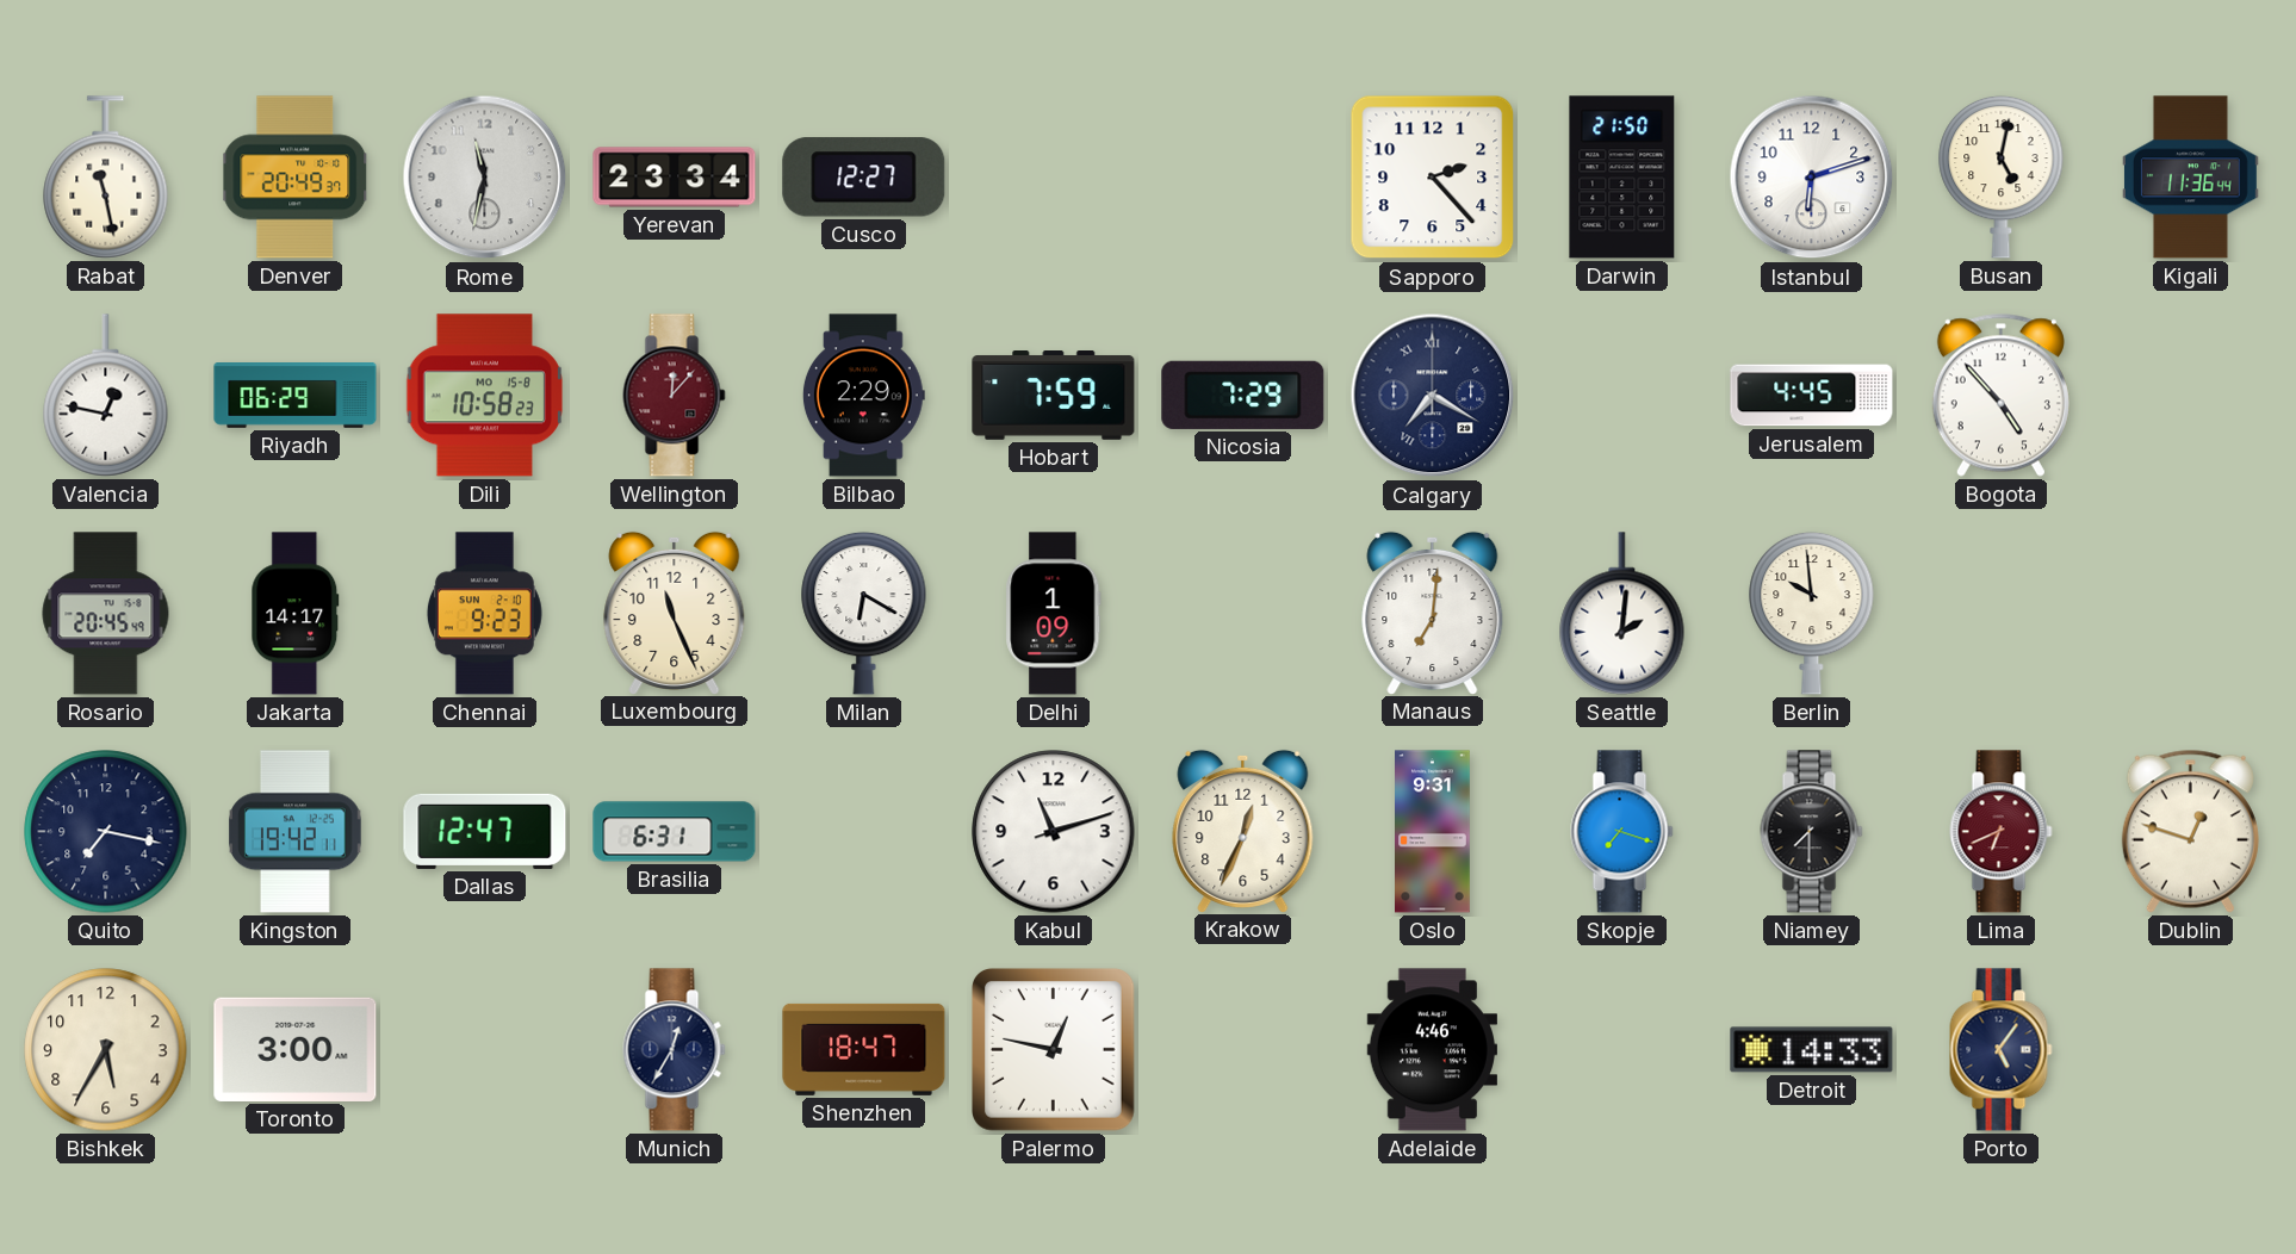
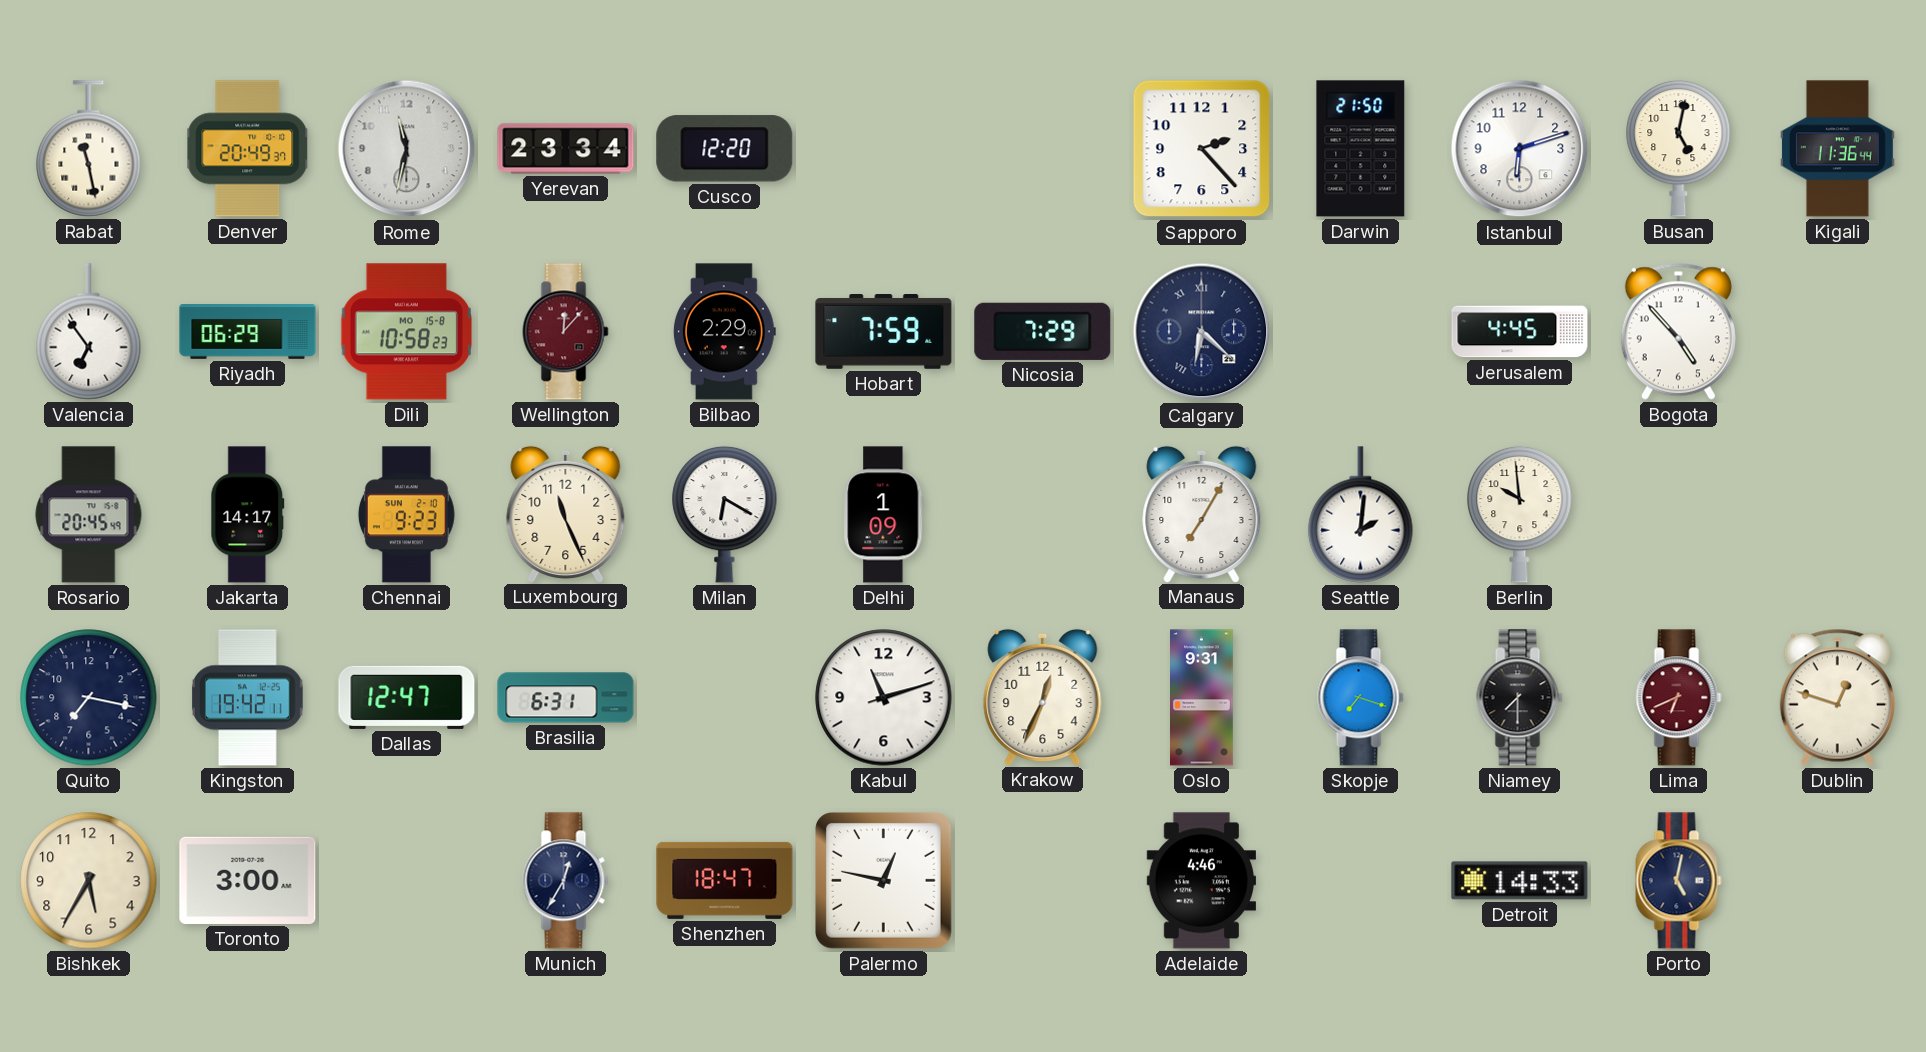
Cusco: 12:27 -> 12:20 (725, 149)
Valencia: 12:47 -> 6:54 (89, 332)
Calgary: 7:20 -> 6:22 (1202, 332)
Manaus: 7:01 -> 7:05 (1202, 514)
Porto: 5:06 -> 5:02 (1679, 881)
